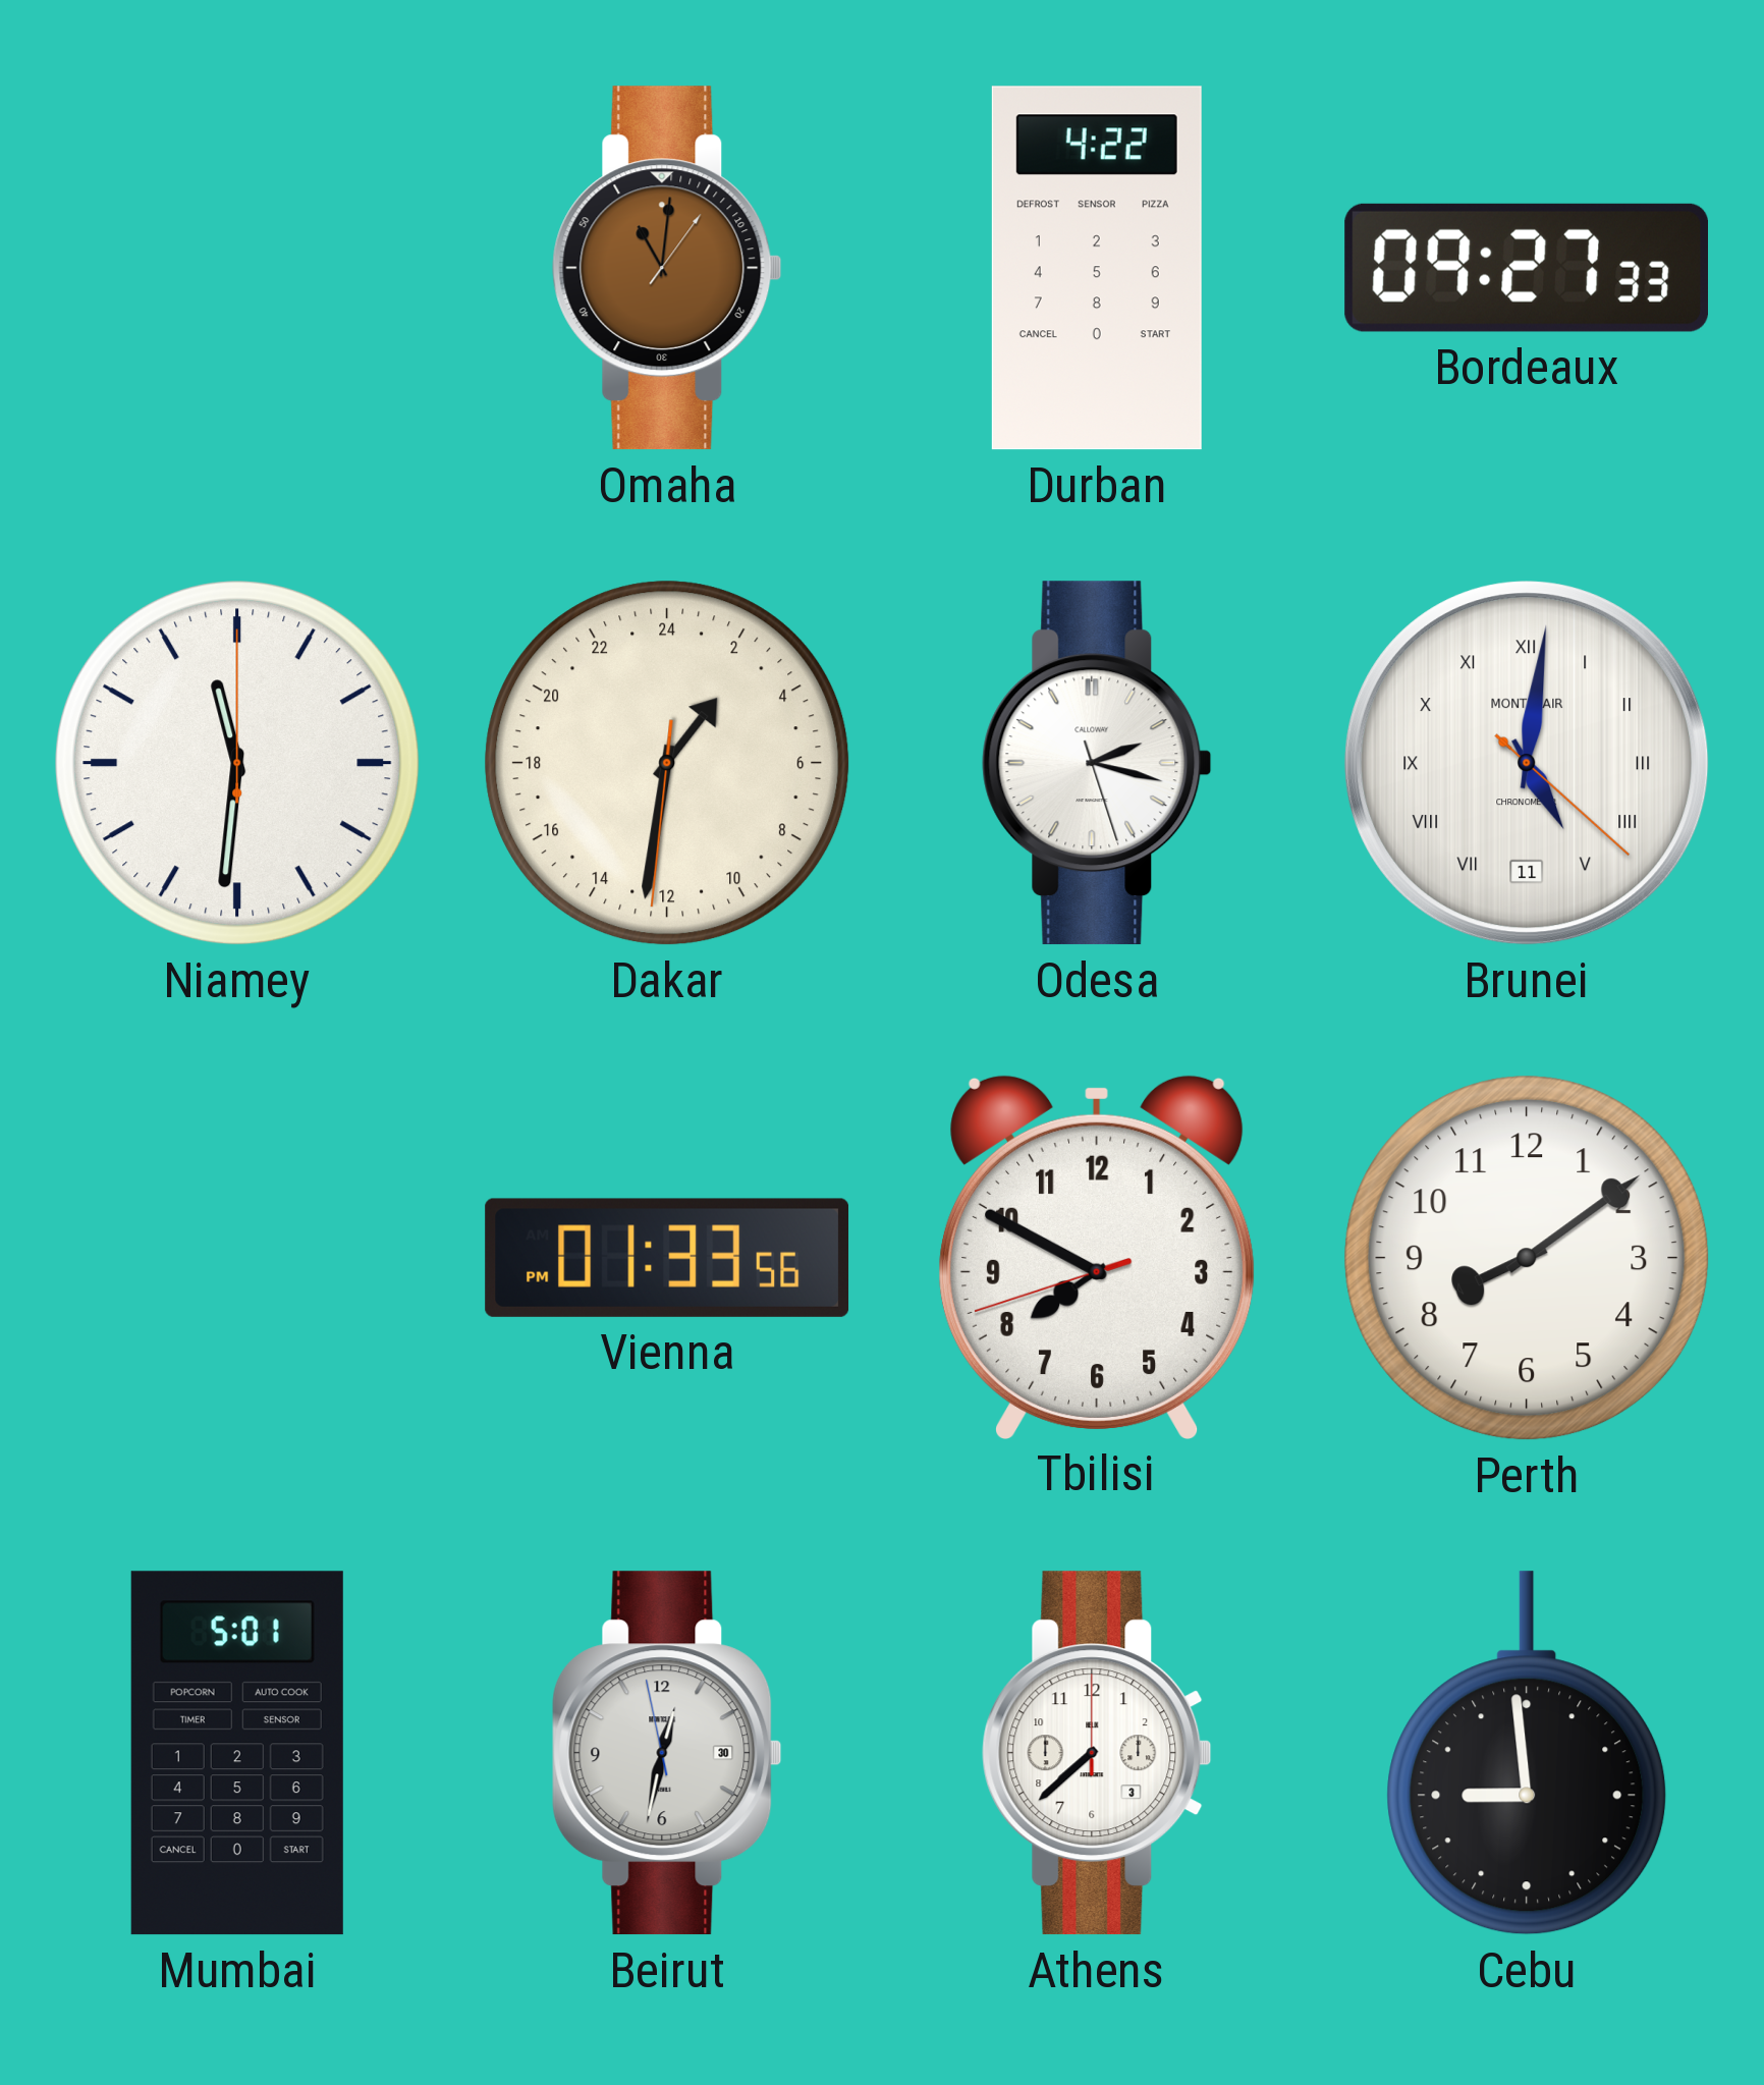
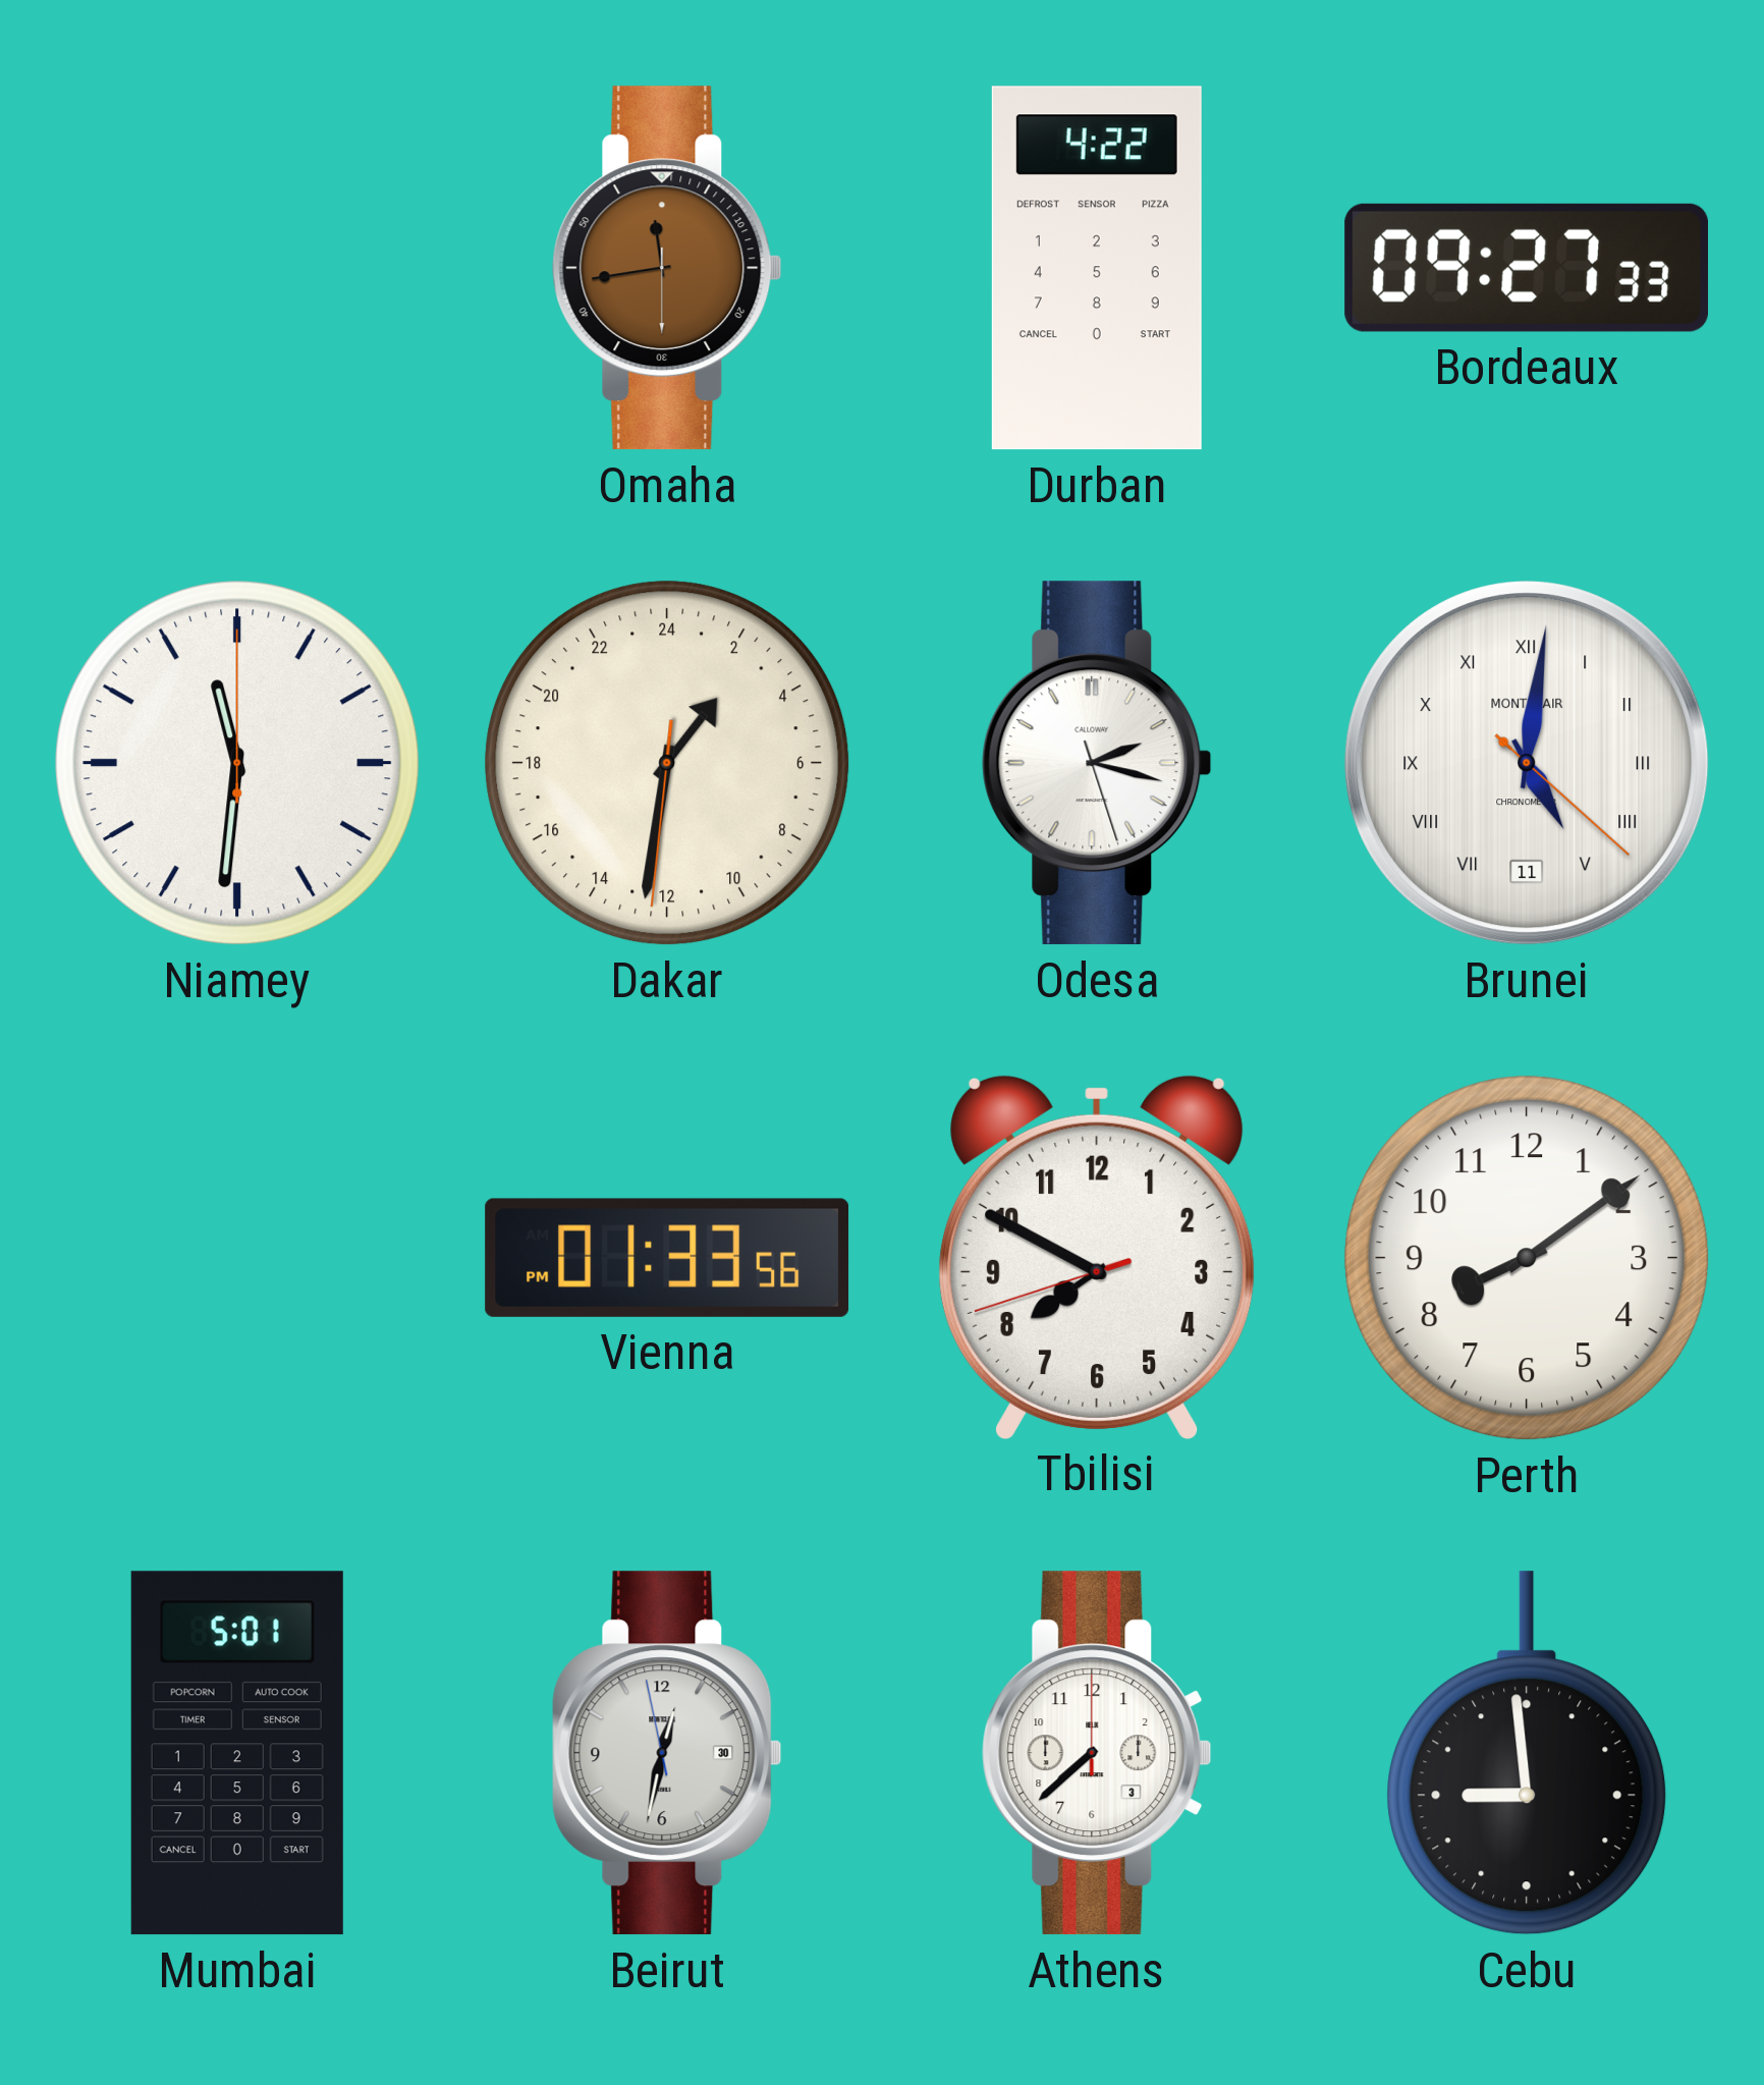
Omaha: 11:01 -> 11:43 (667, 268)
